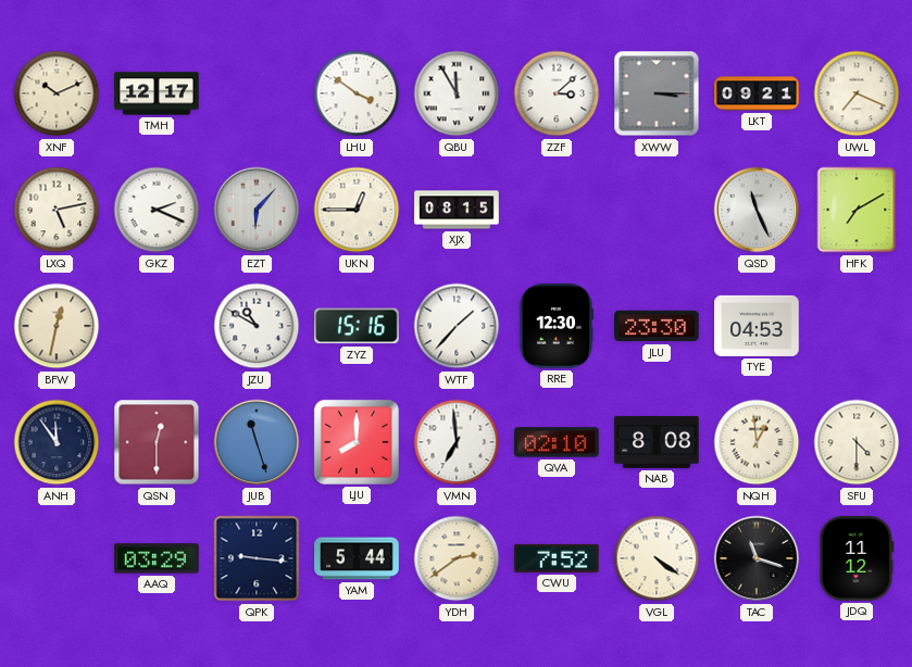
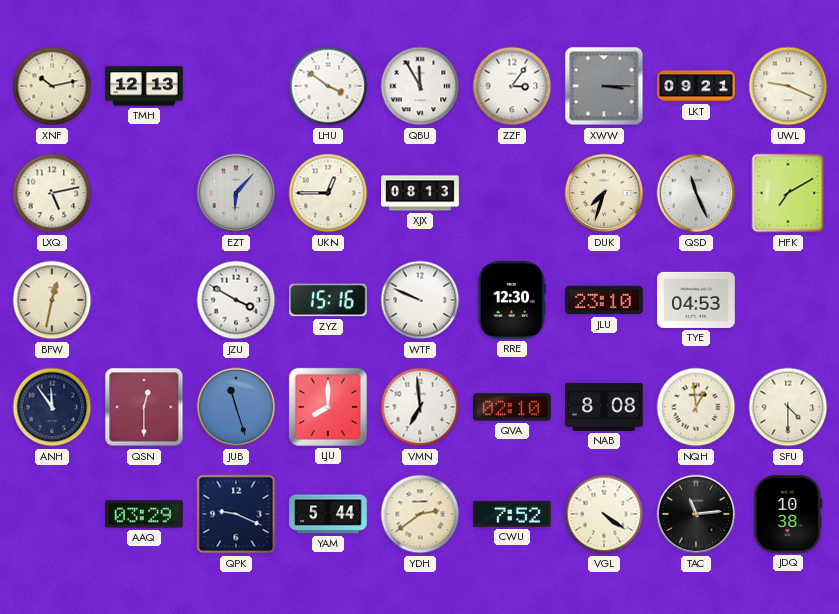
XNF: 10:11 -> 10:13 (52, 86)
TMH: 12:17 -> 12:13 (144, 86)
ZZF: 3:08 -> 3:06 (512, 86)
UWL: 7:19 -> 9:19 (788, 86)
GKZ: 2:19 -> none (157, 210)
XJX: 08:15 -> 08:13 (420, 193)
DUK: none -> 7:33 (604, 193)
JZU: 10:50 -> 3:50 (236, 300)
WTF: 1:37 -> 9:49 (420, 300)
JLU: 23:30 -> 23:10 (604, 300)
QPK: 9:16 -> 9:19 (236, 514)
TAC: 11:18 -> 11:14 (696, 514)
JDQ: 11:12 -> 10:38 (788, 515)
